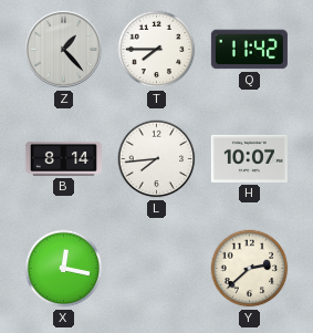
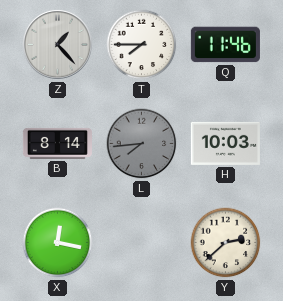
Q: 11:42 -> 11:46 (225, 45)
L dial: white -> grey (142, 144)
H: 10:07 -> 10:03 (225, 143)
